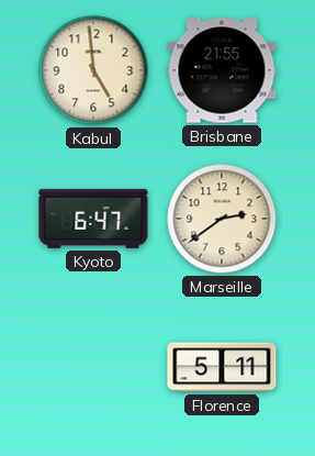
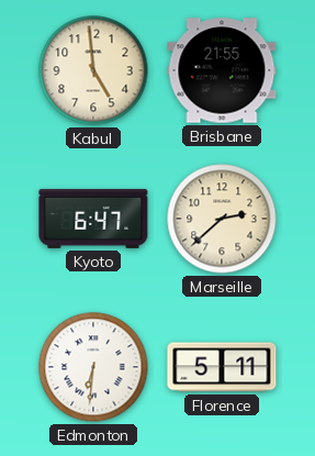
Marseille: 2:39 -> 2:38 (222, 219)
Edmonton: none -> 6:31 (93, 367)
